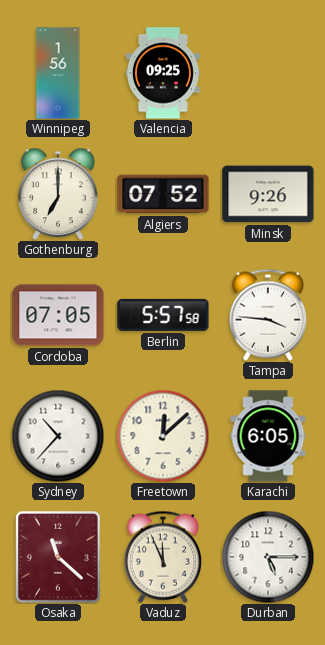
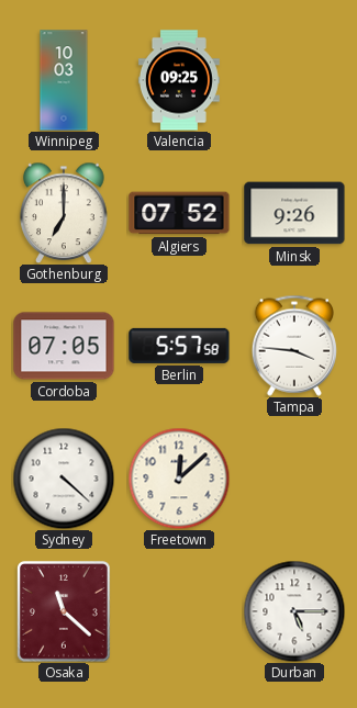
Winnipeg: 1:56 -> 10:03 (64, 80)
Sydney: 10:37 -> 4:22 (64, 479)
Karachi: 6:05 -> none (268, 436)
Vaduz: 11:56 -> none (163, 557)
